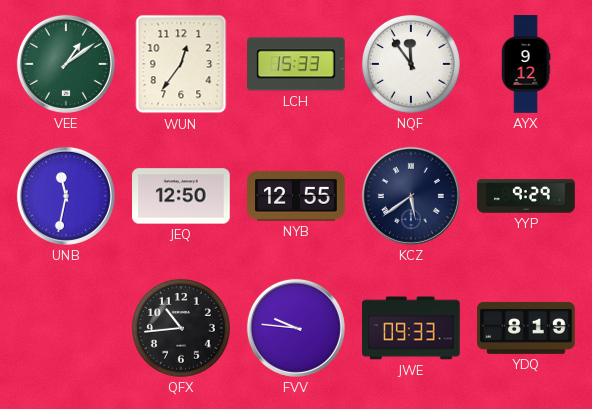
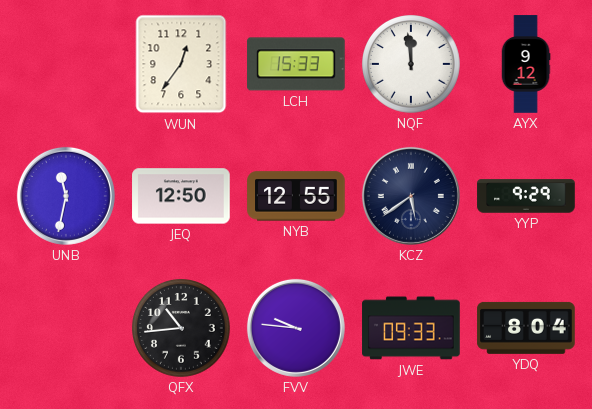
VEE: 1:09 -> none (66, 64)
NQF: 11:54 -> 11:59 (412, 65)
YDQ: 8:19 -> 8:04 (526, 328)
